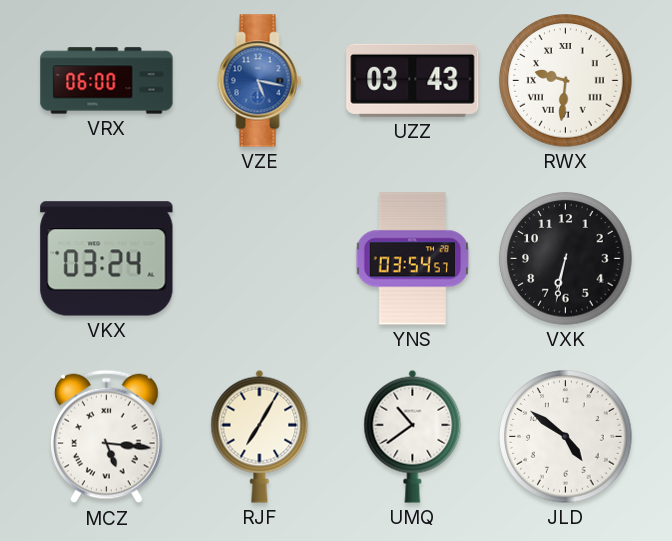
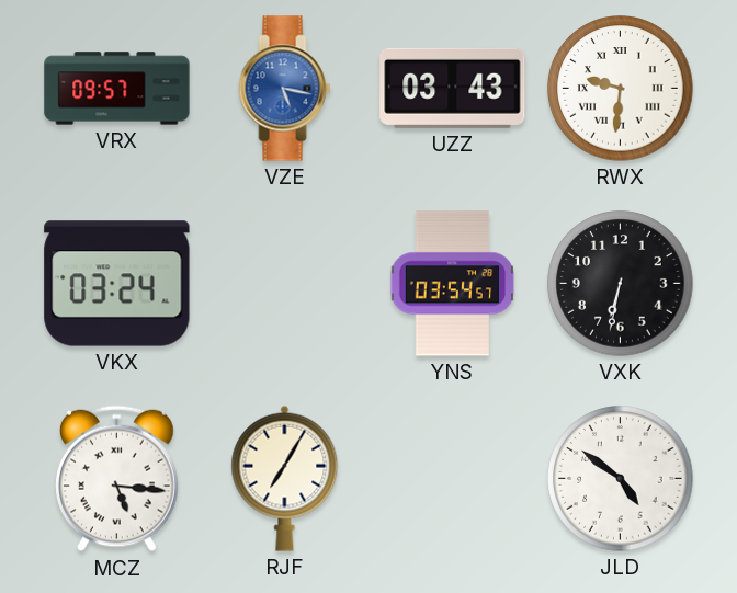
VRX: 06:00 -> 09:57 (117, 89)
UMQ: 10:39 -> none (413, 436)
